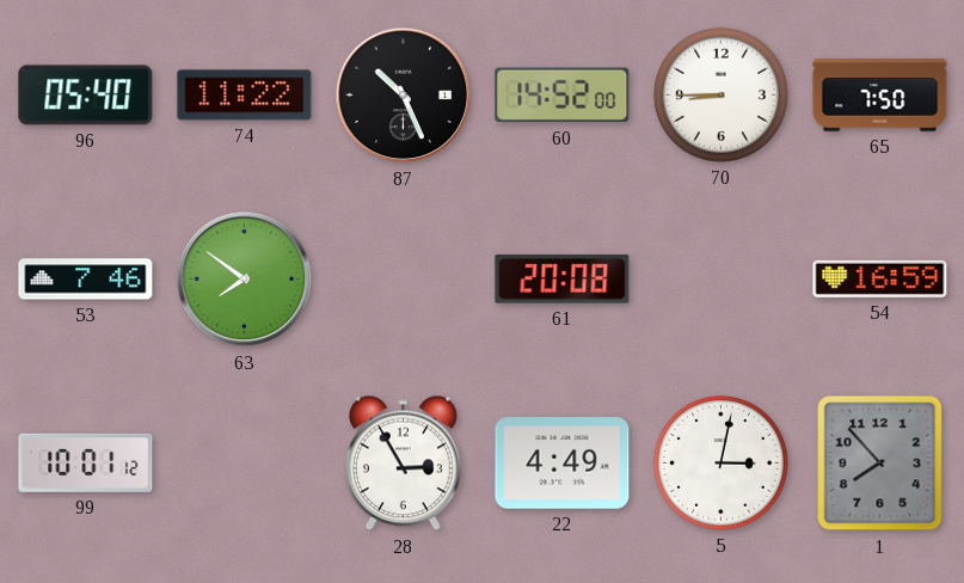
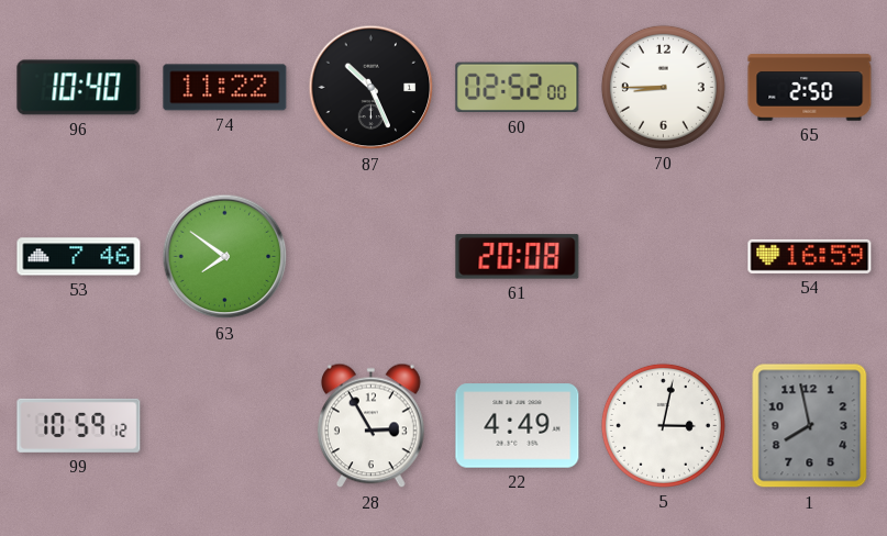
96: 05:40 -> 10:40 (79, 88)
60: 14:52 -> 02:52 (518, 88)
65: 7:50 -> 2:50 (810, 88)
99: 10:01 -> 10:59 (79, 425)
1: 7:53 -> 7:58 (810, 426)
